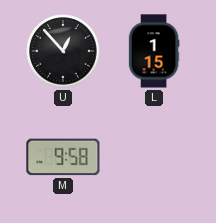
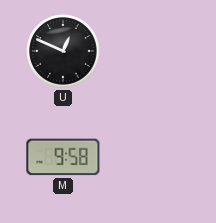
U: 12:53 -> 12:49 (63, 51)
L: 1:15 -> none (154, 51)
